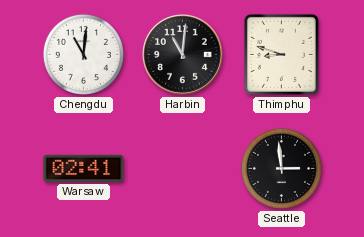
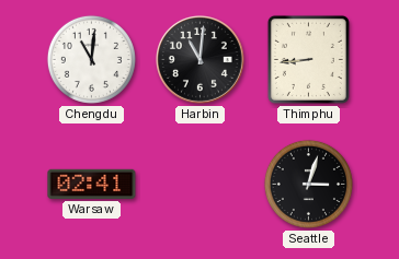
Thimphu: 8:48 -> 8:44 (308, 59)
Seattle: 2:59 -> 3:03 (308, 184)
